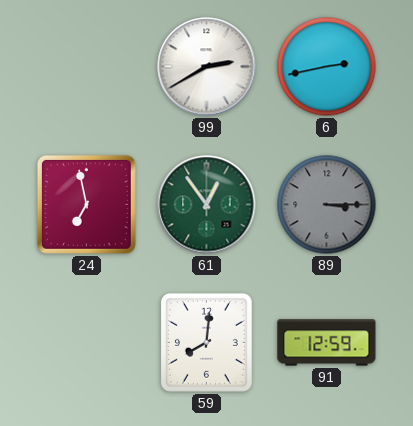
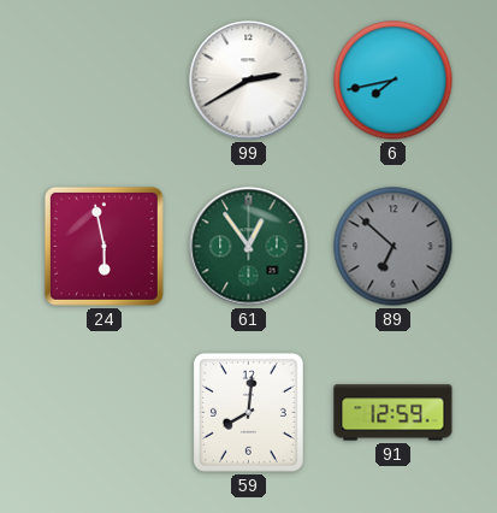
6: 2:43 -> 7:43 (394, 81)
24: 6:58 -> 5:58 (103, 246)
89: 3:15 -> 6:52 (394, 247)
